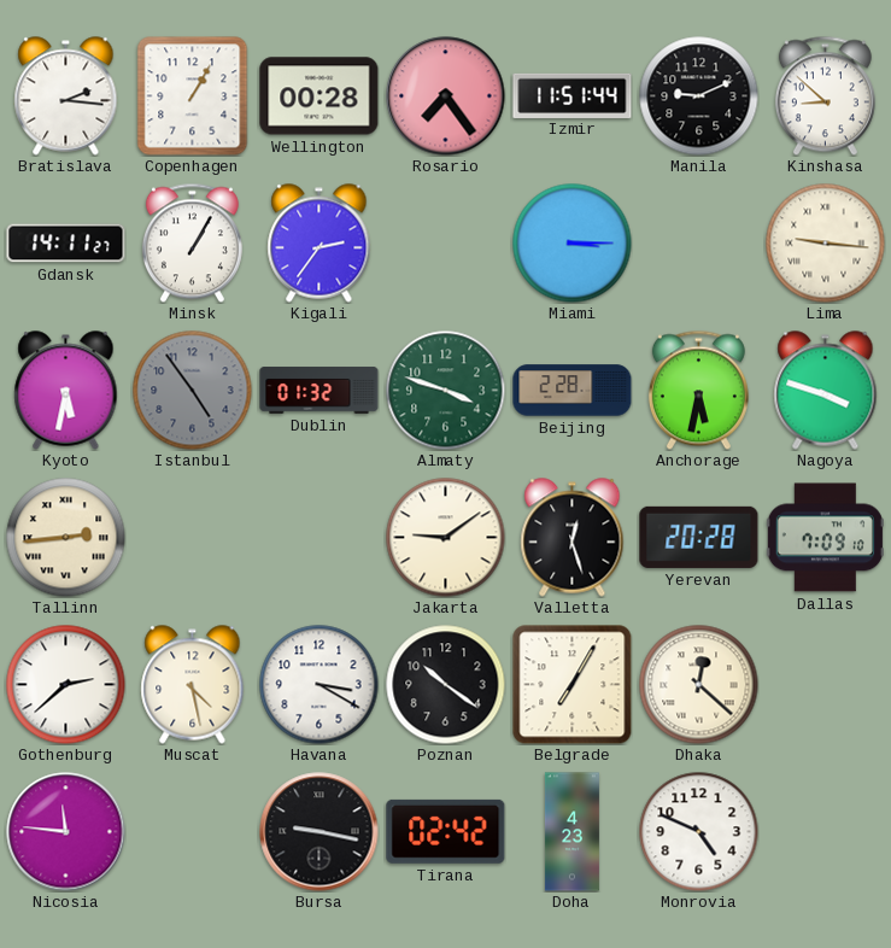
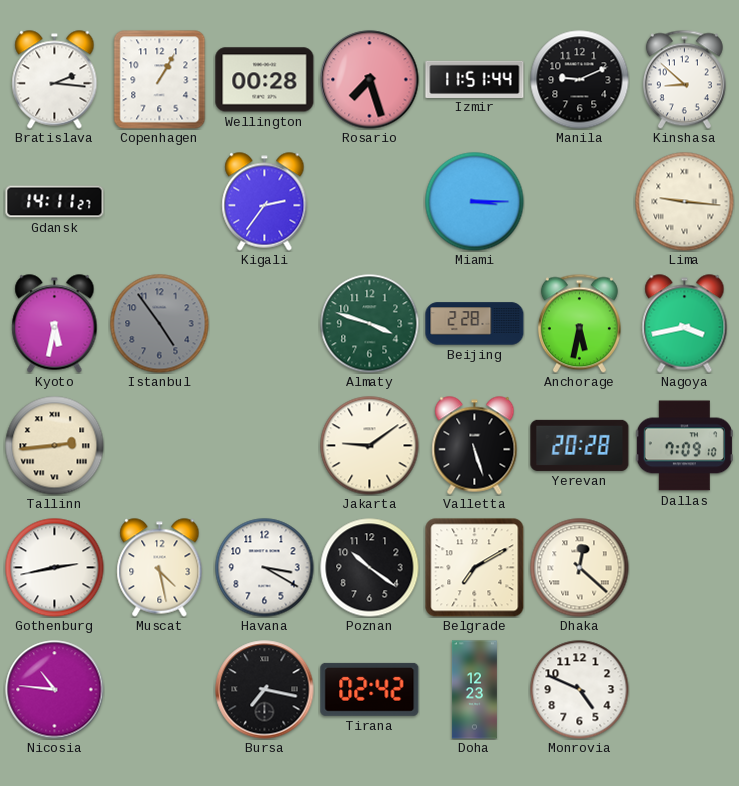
Rosario: 7:24 -> 7:27 (370, 80)
Minsk: 1:05 -> none (192, 242)
Dublin: 01:32 -> none (320, 391)
Nagoya: 3:48 -> 3:43 (685, 324)
Valletta: 12:27 -> 5:27 (475, 446)
Gothenburg: 2:38 -> 2:43 (55, 568)
Belgrade: 7:05 -> 7:10 (474, 567)
Nicosia: 11:46 -> 10:46 (55, 690)
Bursa: 9:17 -> 7:17 (265, 690)
Doha: 4:23 -> 12:23 (474, 690)
